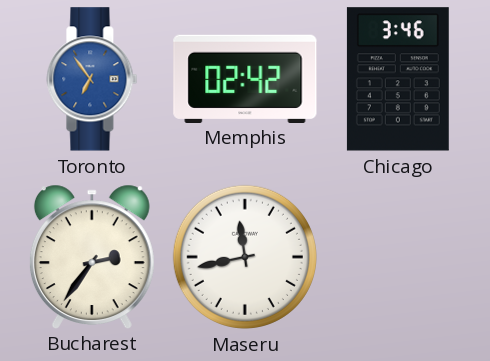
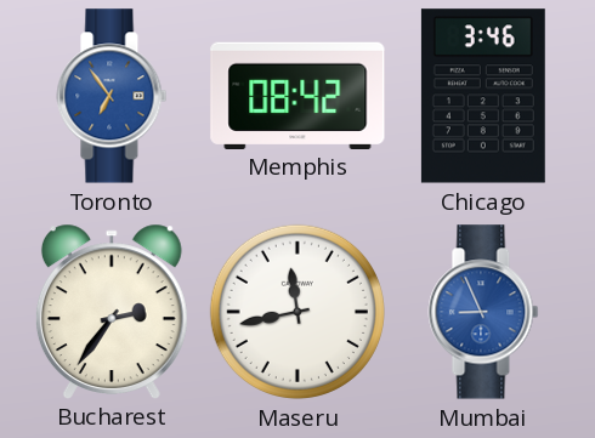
Memphis: 02:42 -> 08:42 (297, 95)
Mumbai: none -> 8:56 (483, 312)
